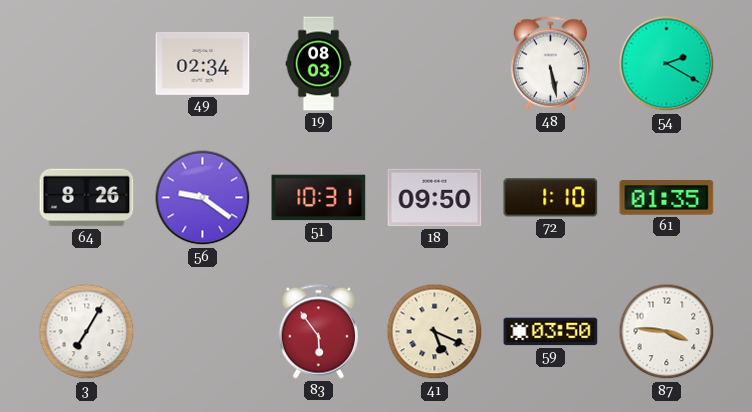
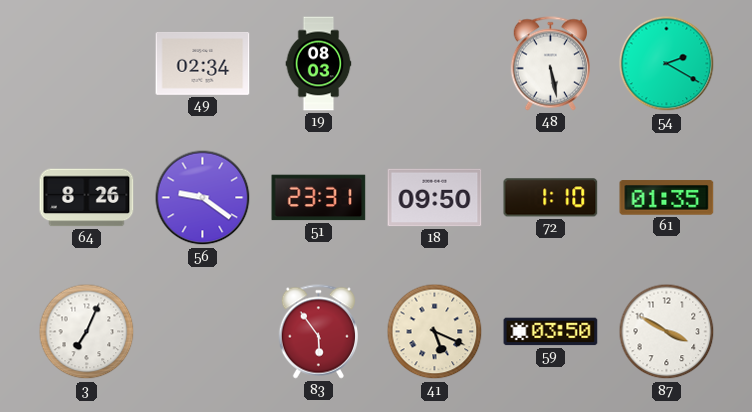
51: 10:31 -> 23:31 (319, 198)
3: 7:05 -> 7:04 (87, 332)
87: 3:46 -> 3:50 (667, 332)
